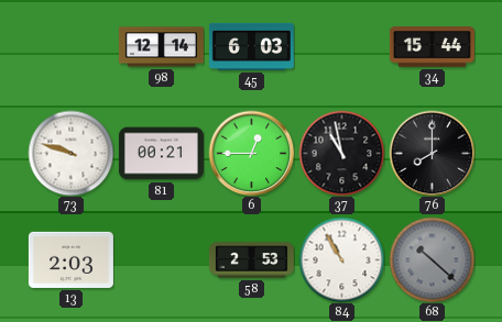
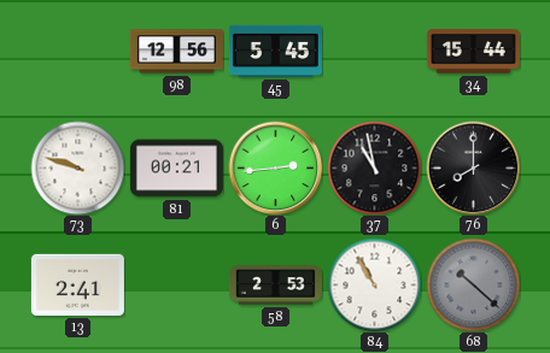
98: 12:14 -> 12:56 (176, 52)
45: 6:03 -> 5:45 (275, 51)
6: 12:45 -> 2:44 (275, 167)
13: 2:03 -> 2:41 (77, 284)
